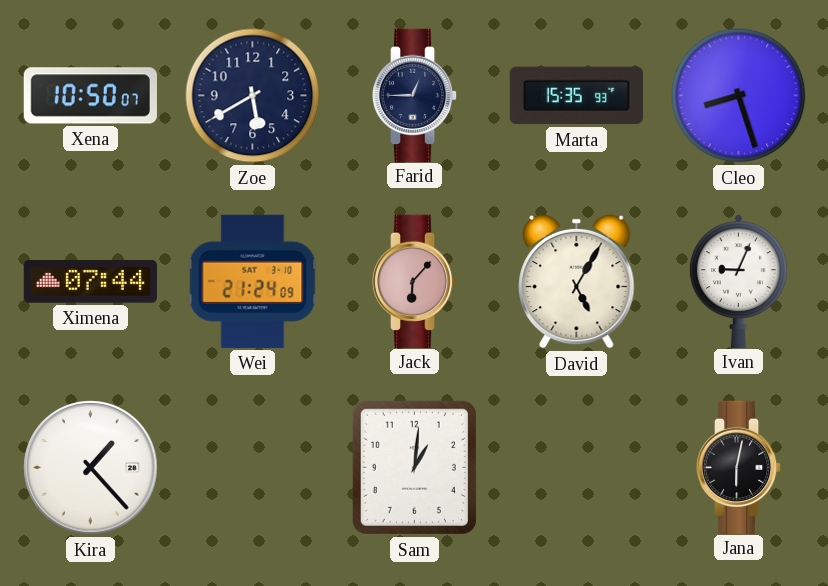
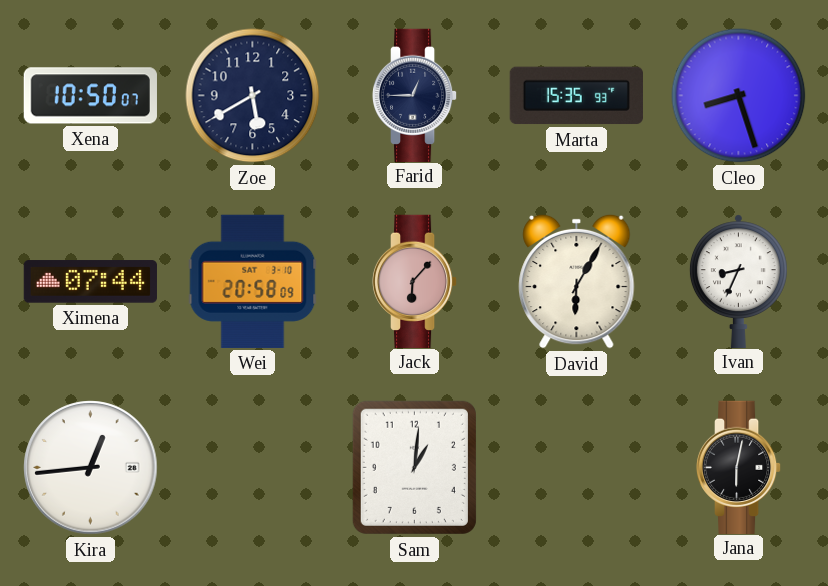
Wei: 21:24 -> 20:58 (253, 281)
David: 5:05 -> 6:05 (577, 281)
Ivan: 9:04 -> 8:34 (738, 281)
Kira: 1:23 -> 12:44 (91, 468)
